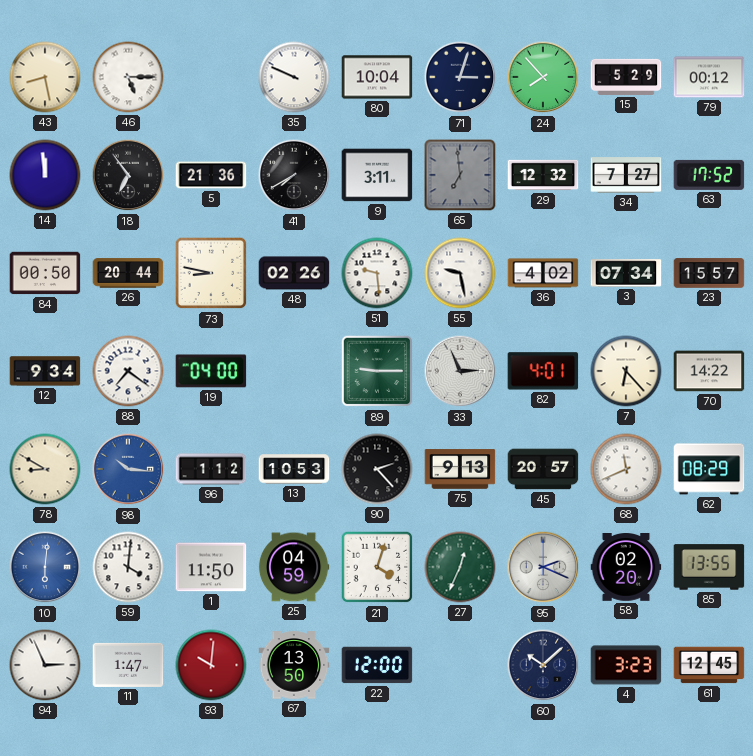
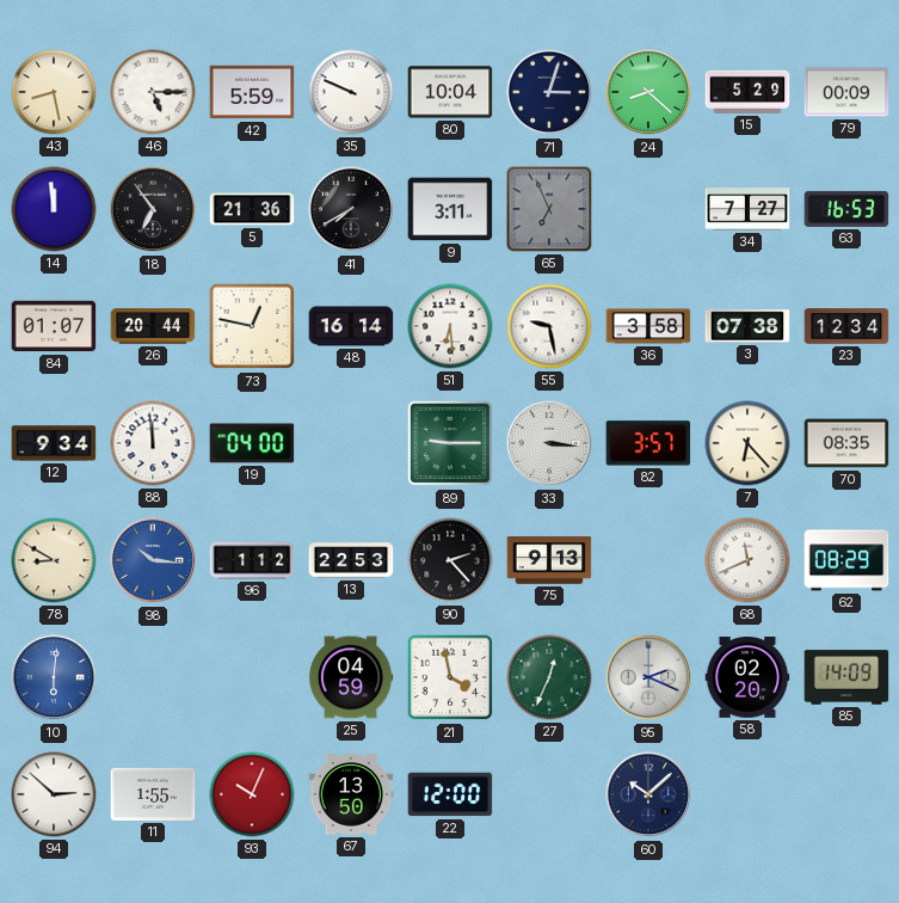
42: none -> 5:59 (252, 92)
24: 7:53 -> 8:22 (648, 92)
79: 00:12 -> 00:09 (846, 92)
65: 6:59 -> 6:56 (549, 209)
29: 12:32 -> none (543, 175)
63: 17:52 -> 16:53 (846, 209)
84: 00:50 -> 01:07 (54, 326)
73: 8:47 -> 12:47 (252, 326)
48: 02:26 -> 16:14 (351, 326)
51: 9:29 -> 6:29 (450, 326)
36: 4:02 -> 3:58 (648, 326)
3: 07:34 -> 07:38 (747, 326)
23: 15:57 -> 12:34 (846, 326)
88: 7:21 -> 11:59 (153, 443)
33: 2:56 -> 3:16 (549, 443)
82: 4:01 -> 3:57 (648, 443)
70: 14:22 -> 08:35 (846, 443)
13: 10:53 -> 22:53 (351, 560)
45: 20:57 -> none (543, 469)
59: 4:01 -> none (128, 567)
1: 11:50 -> none (211, 567)
21: 4:03 -> 3:58 (450, 677)
85: 13:55 -> 14:09 (846, 677)
94: 2:56 -> 2:52 (54, 794)
11: 1:47 -> 1:55 (153, 794)
93: 10:01 -> 10:04 (252, 794)
4: 3:23 -> none (626, 665)
61: 12:45 -> none (709, 665)
